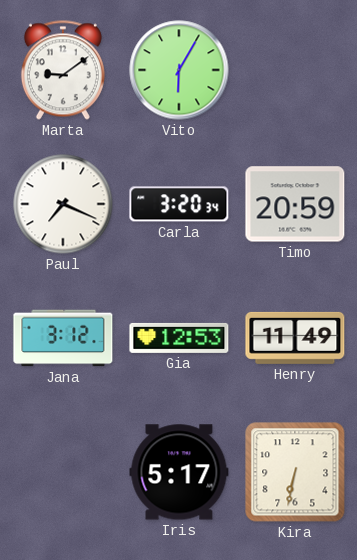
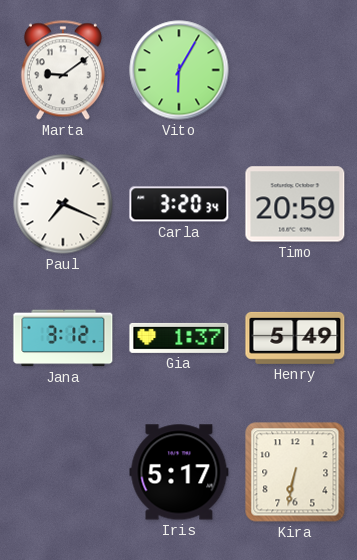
Gia: 12:53 -> 1:37 (179, 338)
Henry: 11:49 -> 5:49 (295, 338)
